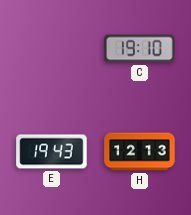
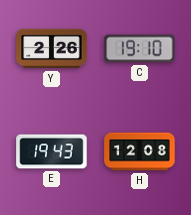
Y: none -> 2:26 (52, 49)
H: 12:13 -> 12:08 (140, 152)
